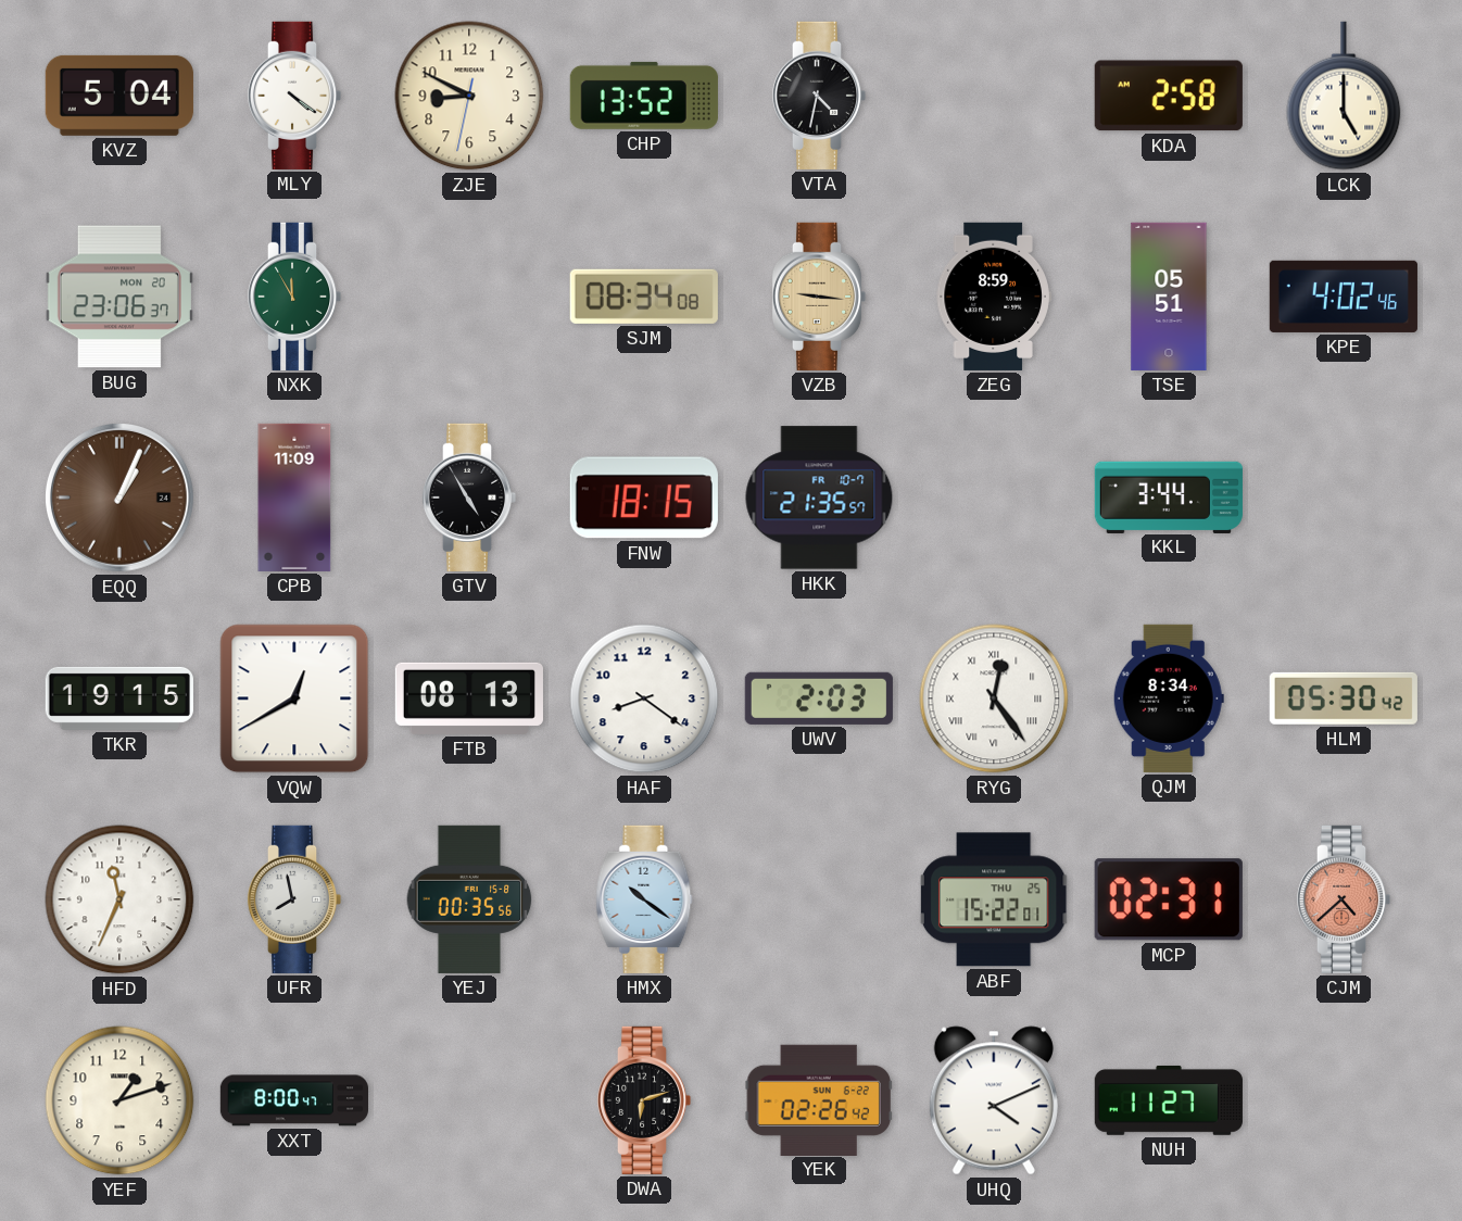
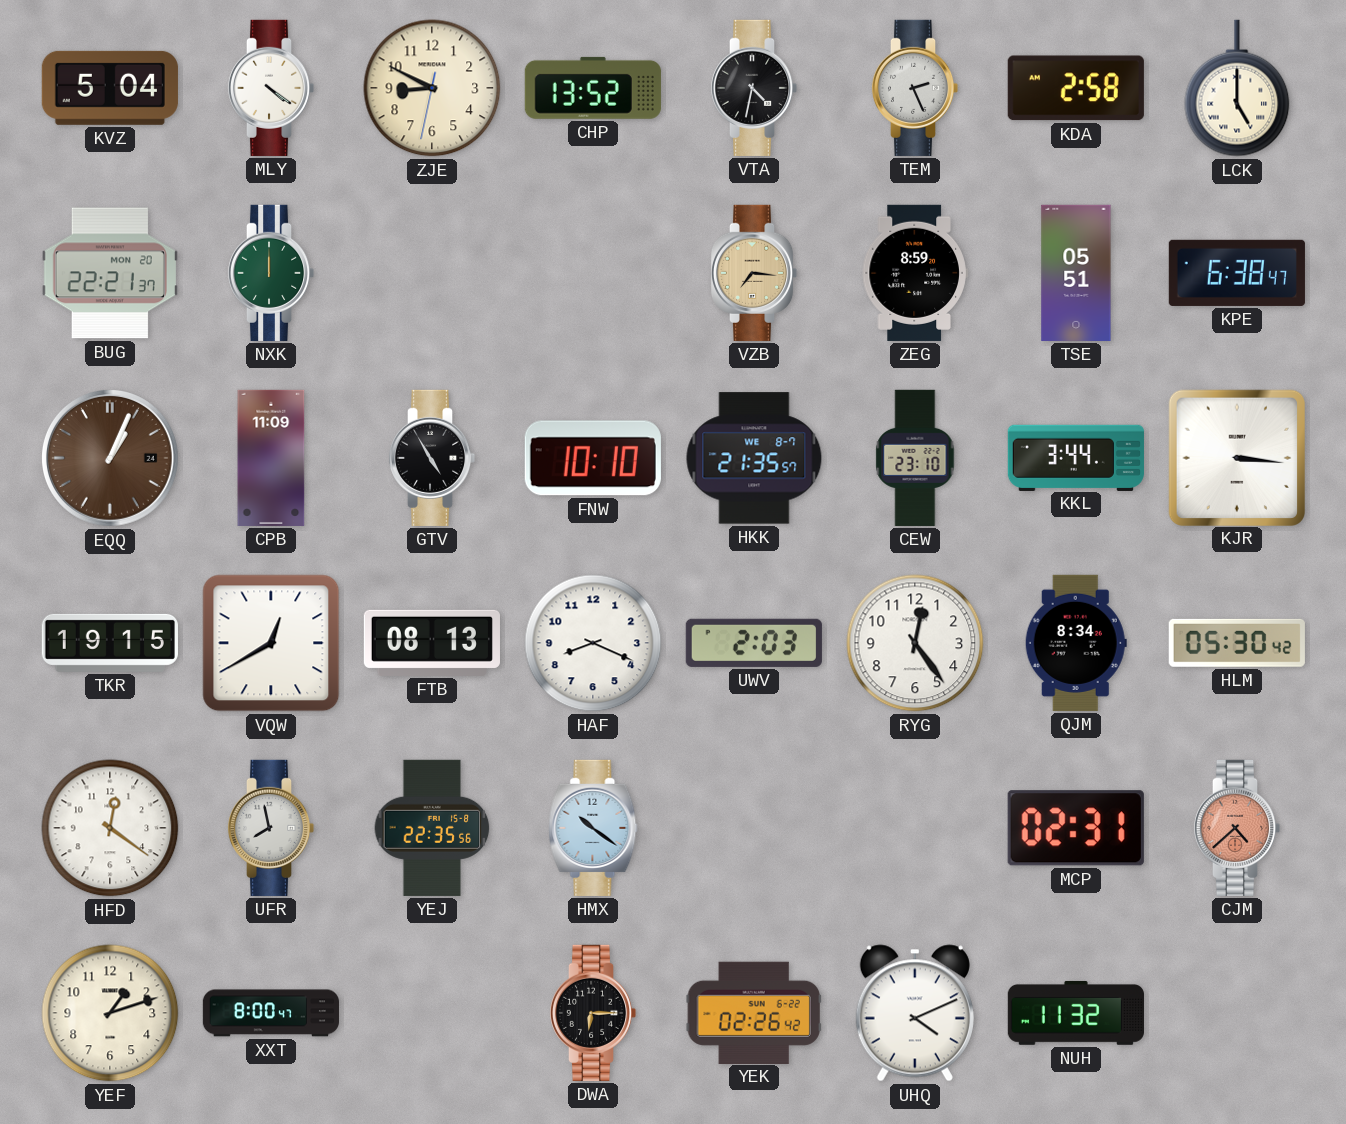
TEM: none -> 2:26 (915, 88)
BUG: 23:06 -> 22:21 (110, 273)
NXK: 11:55 -> 12:00 (271, 273)
SJM: 08:34 -> none (644, 297)
VZB: 9:16 -> 7:16 (754, 273)
KPE: 4:02 -> 6:38 (1237, 273)
FNW: 18:15 -> 10:10 (593, 458)
HKK date: FR 10-7 -> WE 8-7 (754, 458)
CEW: none -> 23:10 (915, 458)
KJR: none -> 3:16 (1236, 457)
HAF: 8:21 -> 8:19 (593, 643)
RYG numerals: Roman -> Arabic (915, 643)
HFD: 11:34 -> 12:21 (110, 828)
YEJ: 00:35 -> 22:35 (432, 828)
ABF: 15:22 -> none (994, 899)
DWA: 6:12 -> 6:15 (593, 1013)
NUH: 11:27 -> 11:32 (1076, 1013)
